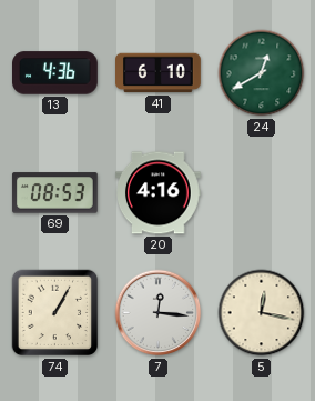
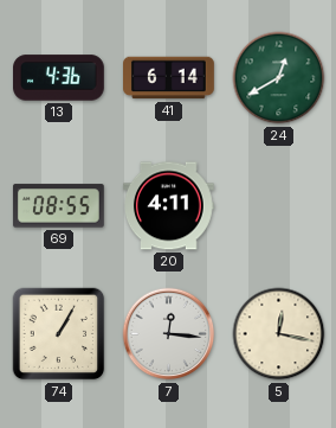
41: 6:10 -> 6:14 (169, 78)
69: 08:53 -> 08:55 (58, 206)
20: 4:16 -> 4:11 (169, 206)
